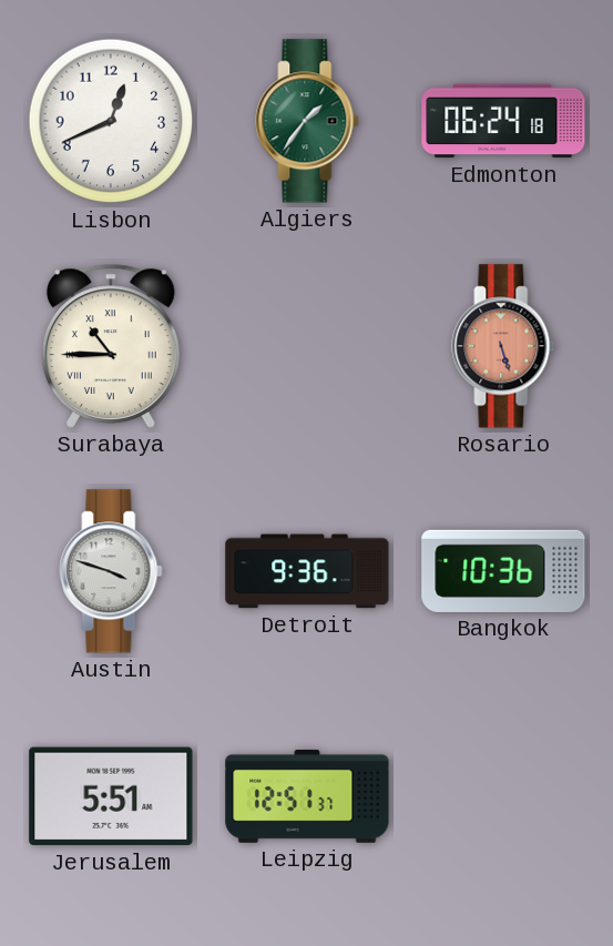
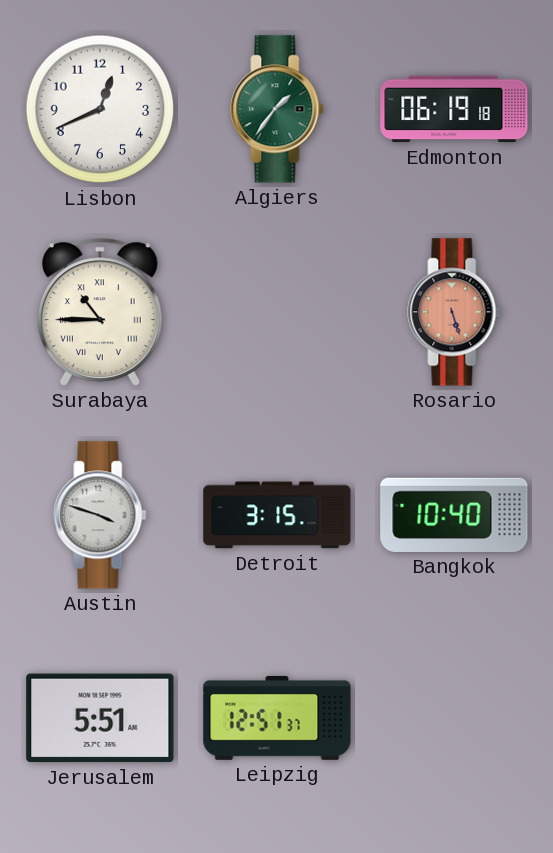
Edmonton: 06:24 -> 06:19 (454, 109)
Detroit: 9:36 -> 3:15 (277, 515)
Bangkok: 10:36 -> 10:40 (454, 515)
